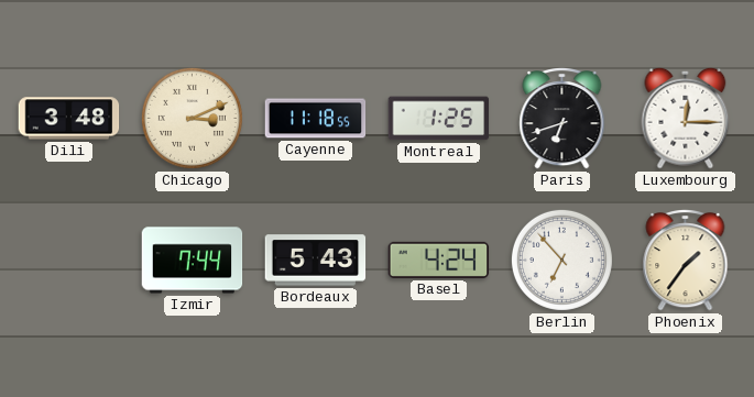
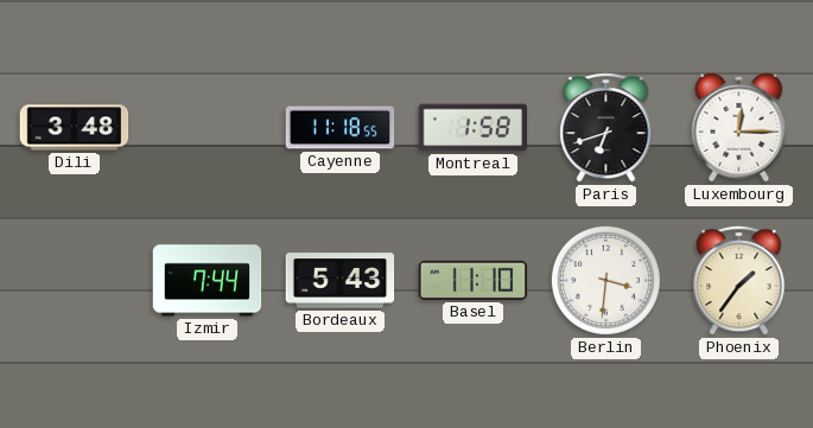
Chicago: 3:11 -> none (192, 118)
Montreal: 1:25 -> 1:58 (474, 128)
Basel: 4:24 -> 11:10 (474, 280)
Berlin: 6:53 -> 3:31 (605, 280)
